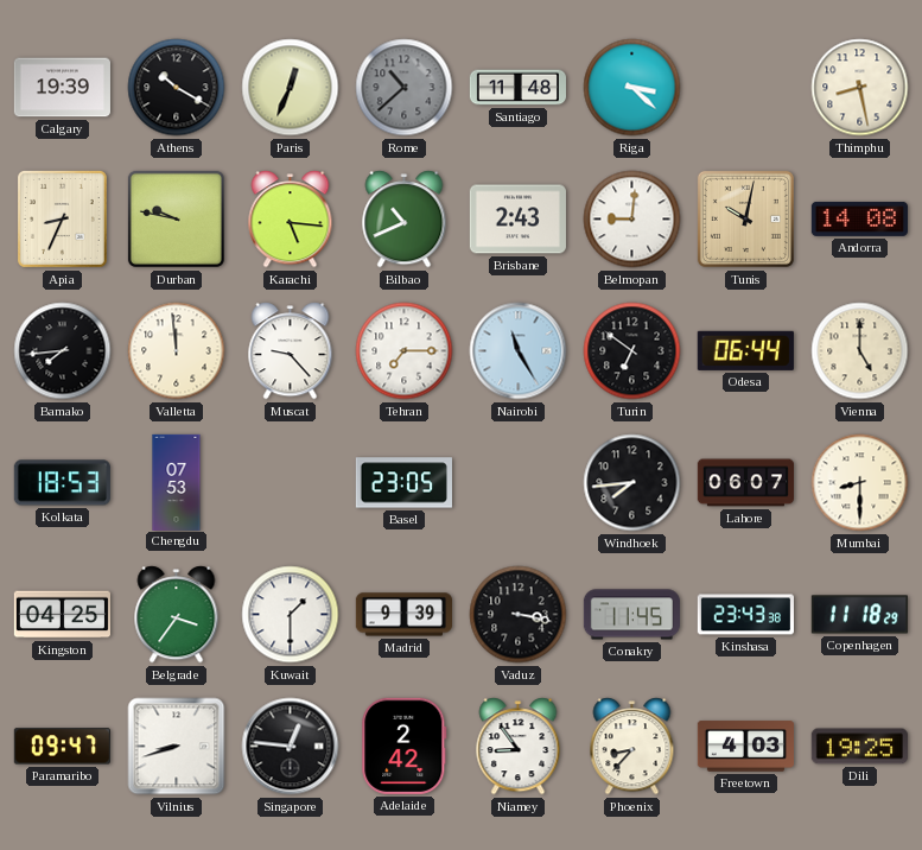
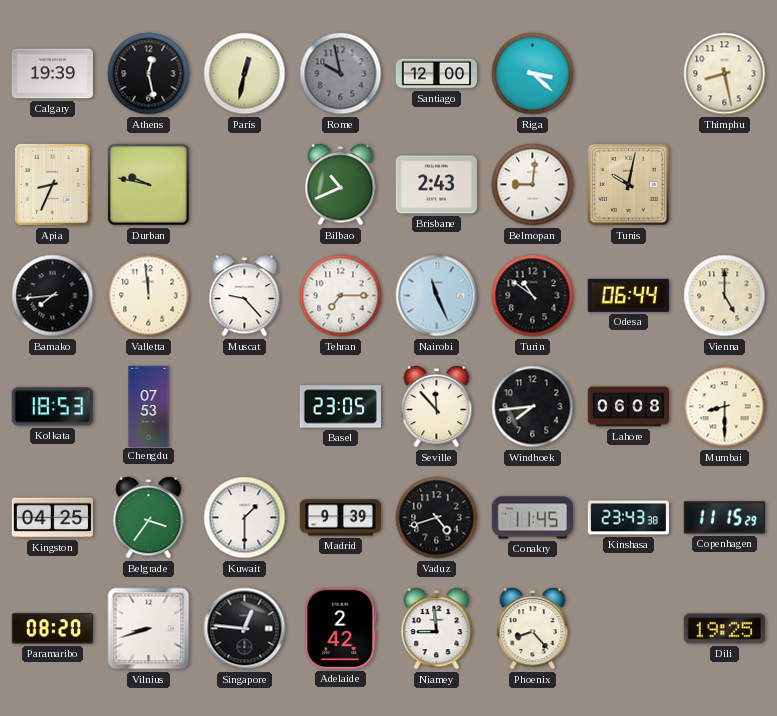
Athens: 10:20 -> 12:28 (149, 74)
Paris: 12:34 -> 12:32 (245, 74)
Rome: 10:38 -> 9:58 (341, 74)
Santiago: 11:48 -> 12:00 (436, 74)
Karachi: 5:16 -> none (291, 220)
Andorra: 14:08 -> none (859, 218)
Nairobi: 11:25 -> 11:26 (437, 296)
Turin: 6:51 -> 10:51 (533, 296)
Seville: none -> 11:53 (437, 407)
Lahore: 06:07 -> 06:08 (628, 407)
Vaduz: 3:17 -> 4:42 (437, 518)
Copenhagen: 11:18 -> 11:15 (724, 518)
Paramaribo: 09:47 -> 08:20 (52, 629)
Niamey: 8:54 -> 8:59 (437, 629)
Phoenix: 8:37 -> 8:23 (533, 629)
Freetown: 4:03 -> none (745, 747)
